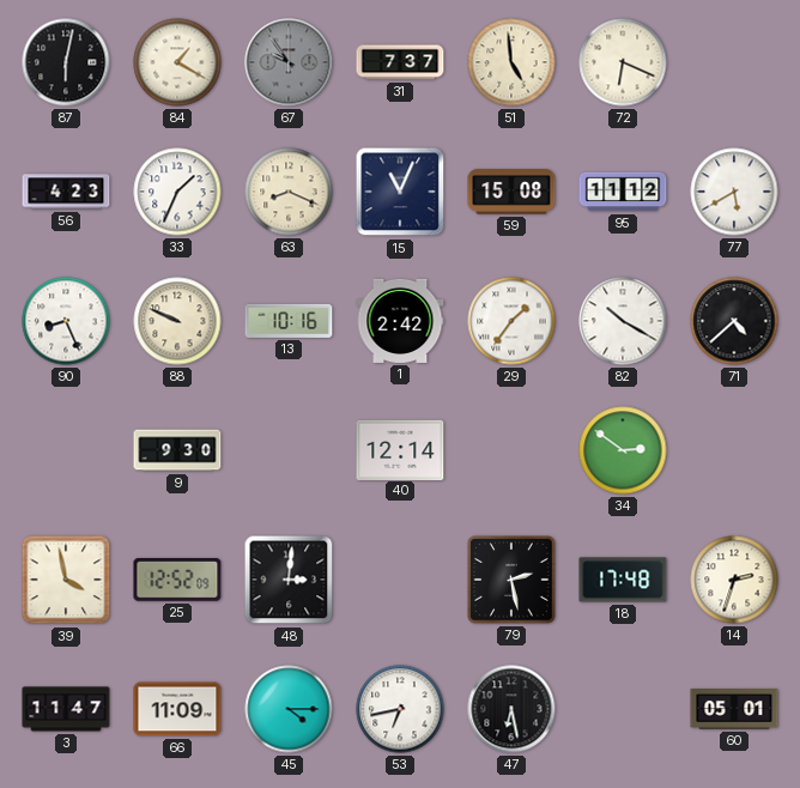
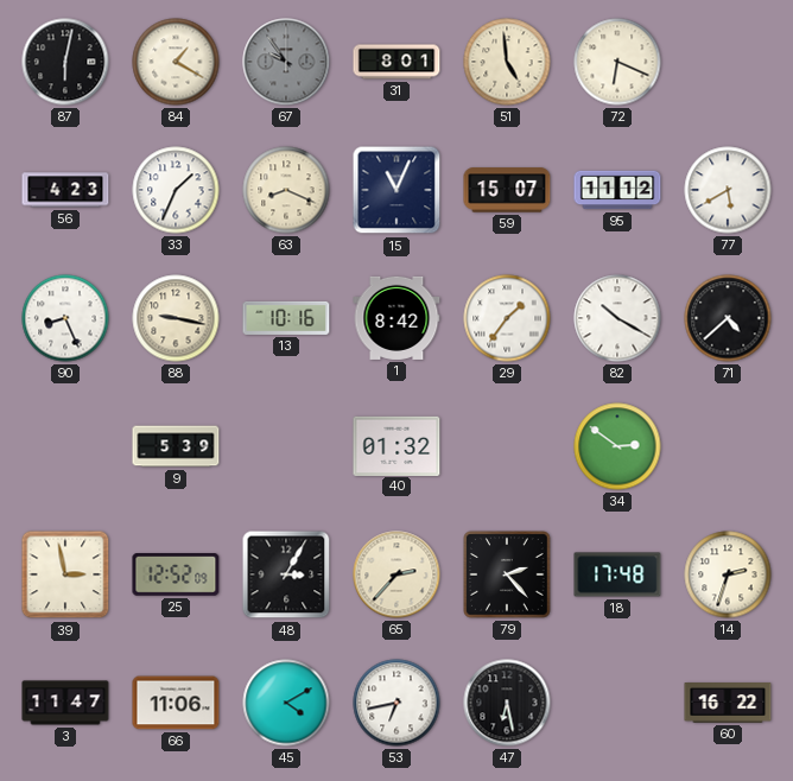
31: 7:37 -> 8:01 (396, 62)
59: 15:08 -> 15:07 (507, 190)
88: 9:49 -> 9:17 (176, 318)
1: 2:42 -> 8:42 (396, 318)
9: 9:30 -> 5:39 (176, 446)
40: 12:14 -> 01:32 (396, 445)
39: 3:58 -> 2:58 (65, 574)
48: 3:01 -> 3:05 (286, 574)
65: none -> 2:37 (396, 574)
79: 2:28 -> 2:23 (507, 574)
66: 11:09 -> 11:06 (176, 703)
45: 4:15 -> 4:10 (286, 703)
60: 05:01 -> 16:22 (728, 704)
